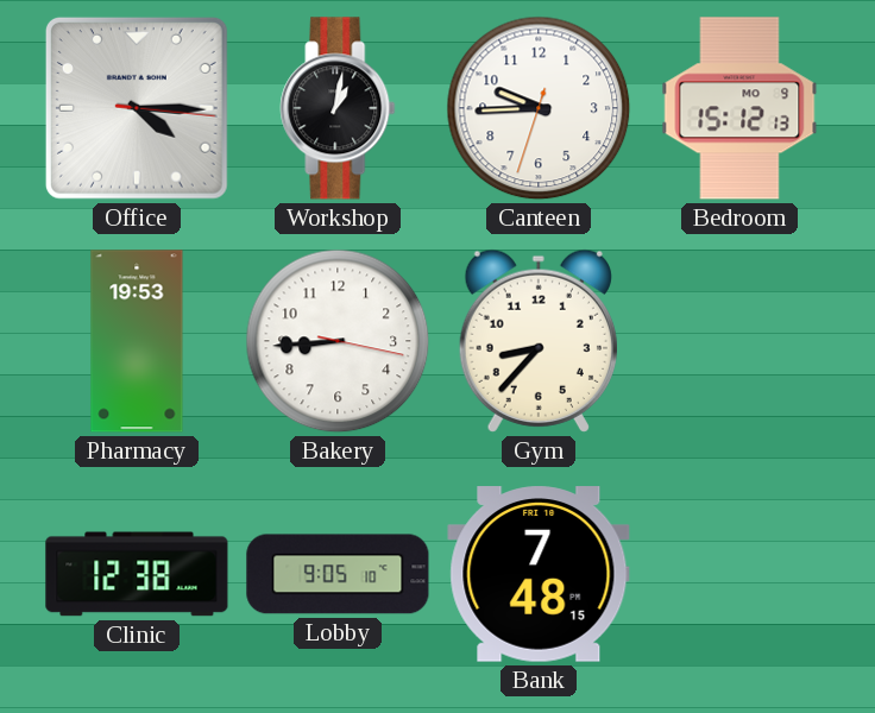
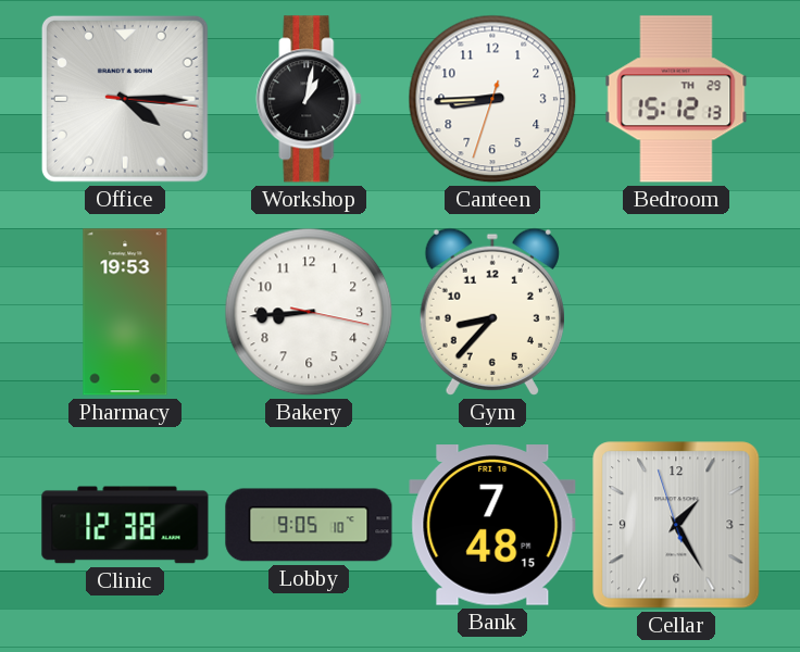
Canteen: 9:44 -> 8:44 (492, 99)
Bedroom date: MO 9 -> TH 29 (676, 99)
Cellar: none -> 1:24 (676, 525)
